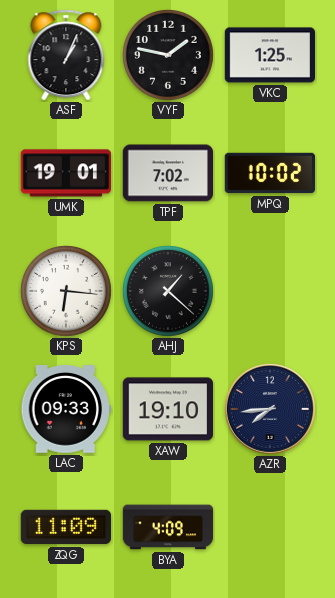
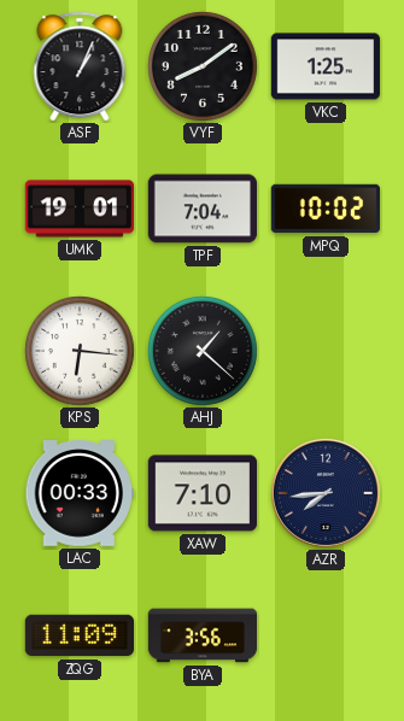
VYF: 1:47 -> 8:09 (204, 68)
TPF: 7:02 -> 7:04 (201, 209)
LAC: 09:33 -> 00:33 (78, 494)
XAW: 19:10 -> 7:10 (201, 493)
BYA: 4:09 -> 3:56 (203, 635)
